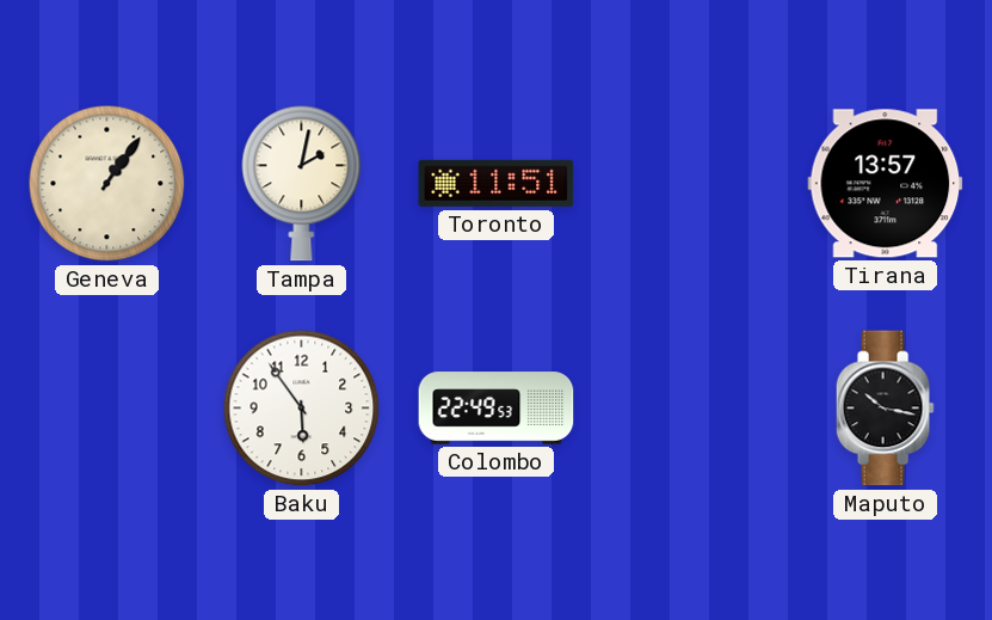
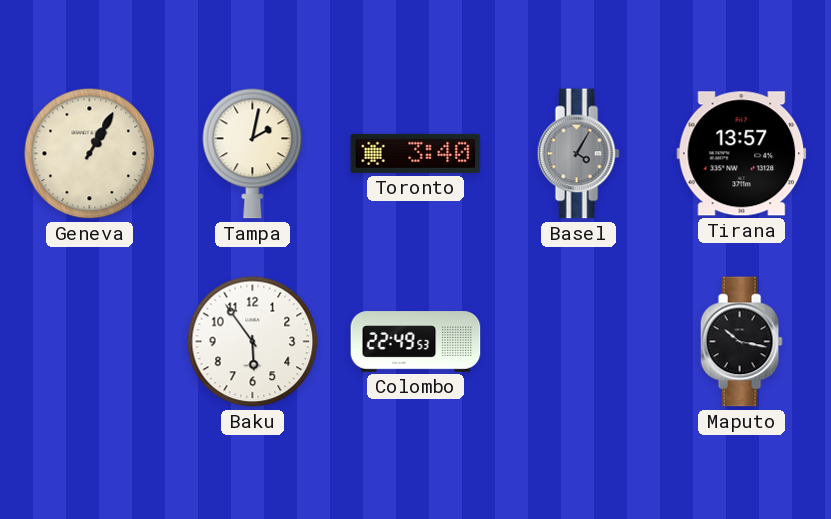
Geneva: 1:06 -> 1:05 (90, 154)
Toronto: 11:51 -> 3:40 (416, 153)
Basel: none -> 4:05 (578, 154)
